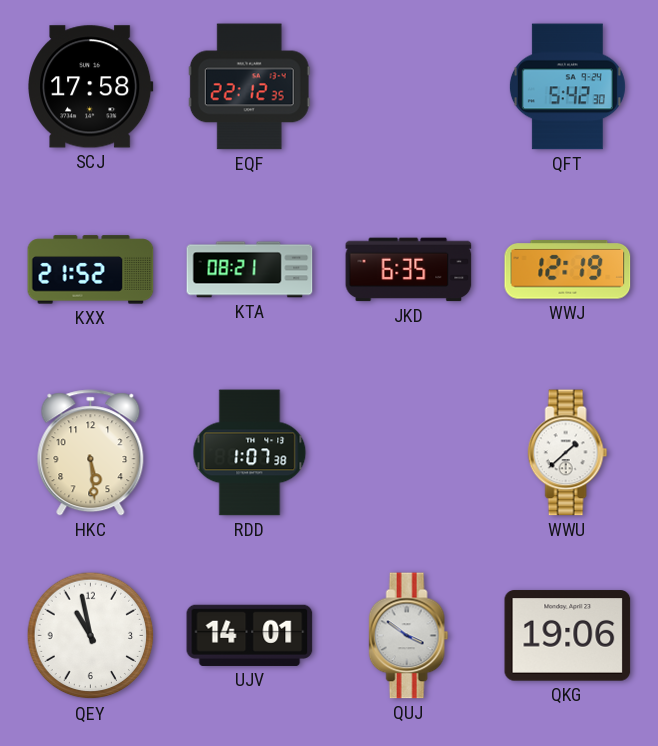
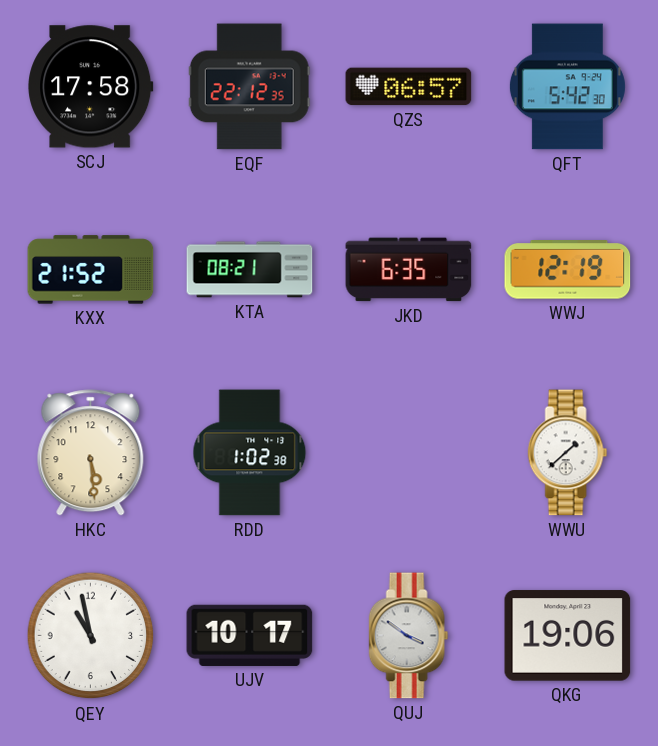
QZS: none -> 06:57 (409, 87)
RDD: 1:07 -> 1:02 (250, 453)
UJV: 14:01 -> 10:17 (250, 635)
